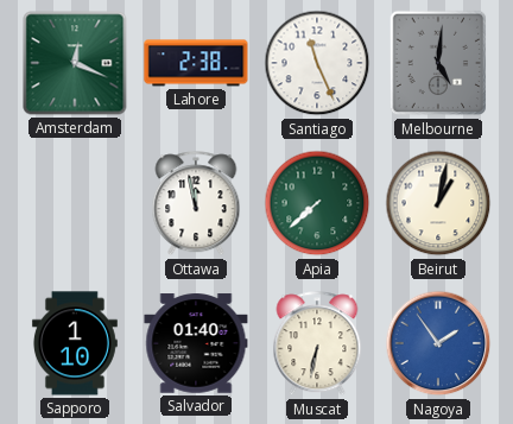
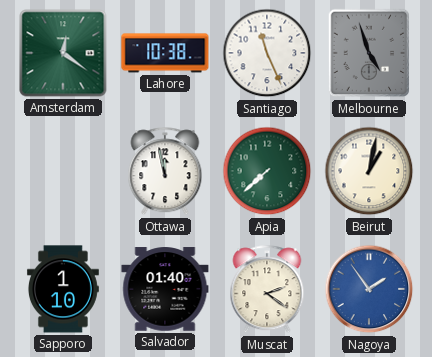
Amsterdam: 12:19 -> 12:21 (63, 53)
Lahore: 2:38 -> 10:38 (165, 53)
Melbourne: 5:01 -> 4:57 (369, 53)
Muscat: 6:32 -> 2:21 (267, 290)
